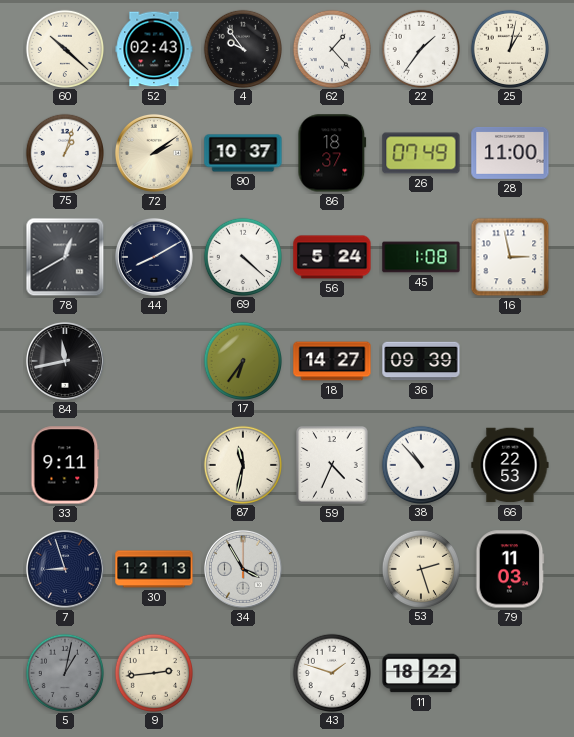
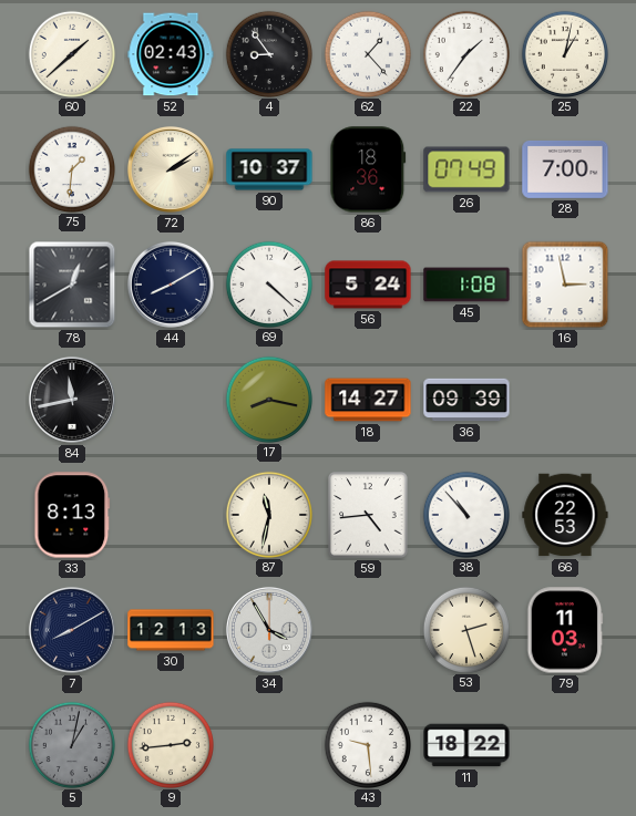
60: 10:22 -> 1:38 (71, 53)
4: 9:54 -> 8:54 (268, 53)
75: 1:03 -> 1:31 (71, 168)
86: 18:37 -> 18:36 (368, 169)
28: 11:00 -> 7:00 (565, 169)
17: 6:36 -> 8:17 (268, 399)
33: 9:11 -> 8:13 (72, 515)
59: 4:34 -> 4:44 (368, 515)
7: 8:57 -> 8:10 (72, 630)
43: 1:48 -> 9:29 (367, 744)
